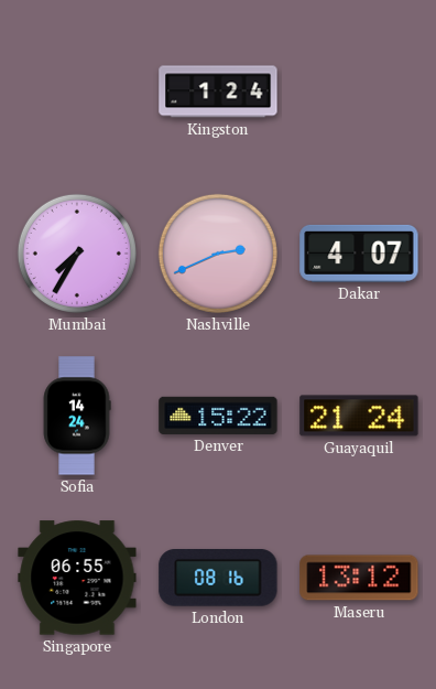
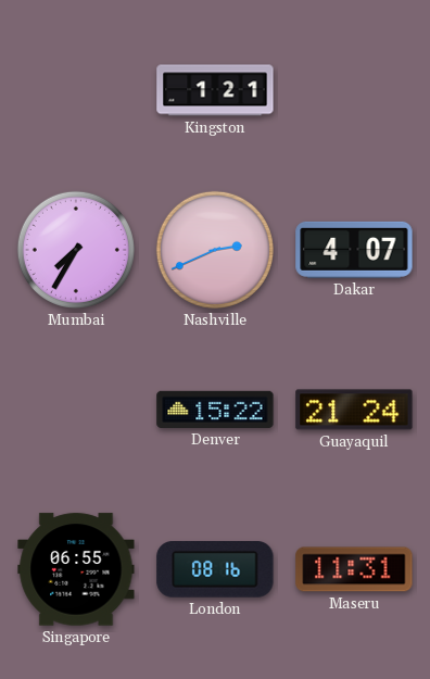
Kingston: 1:24 -> 1:21 (215, 90)
Sofia: 14:24 -> none (77, 416)
Maseru: 13:12 -> 11:31 (354, 569)
